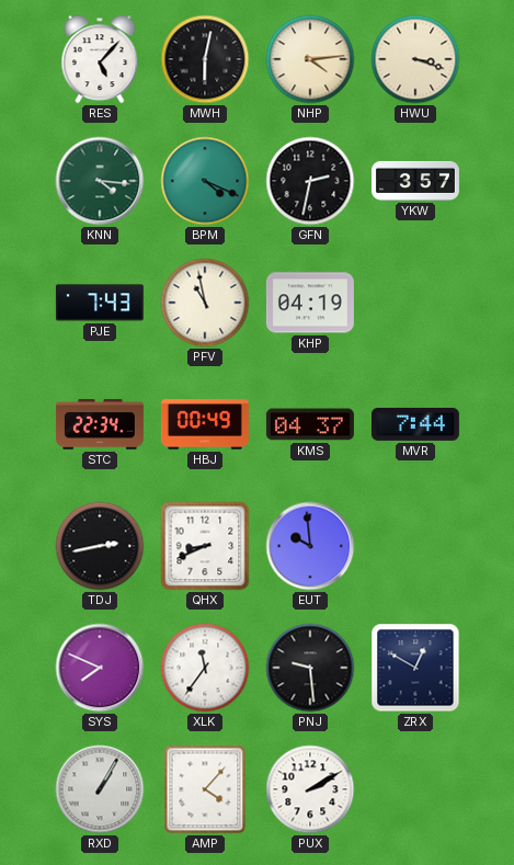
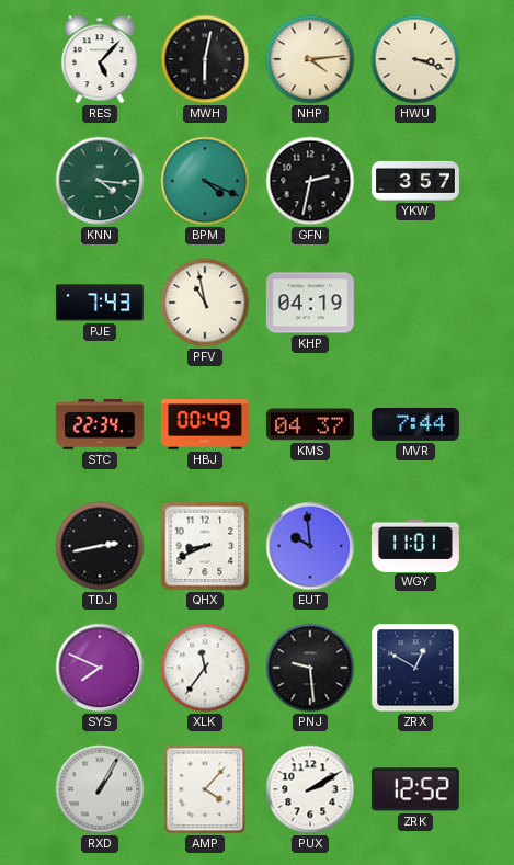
WGY: none -> 11:01 (415, 545)
ZRK: none -> 12:52 (415, 789)
